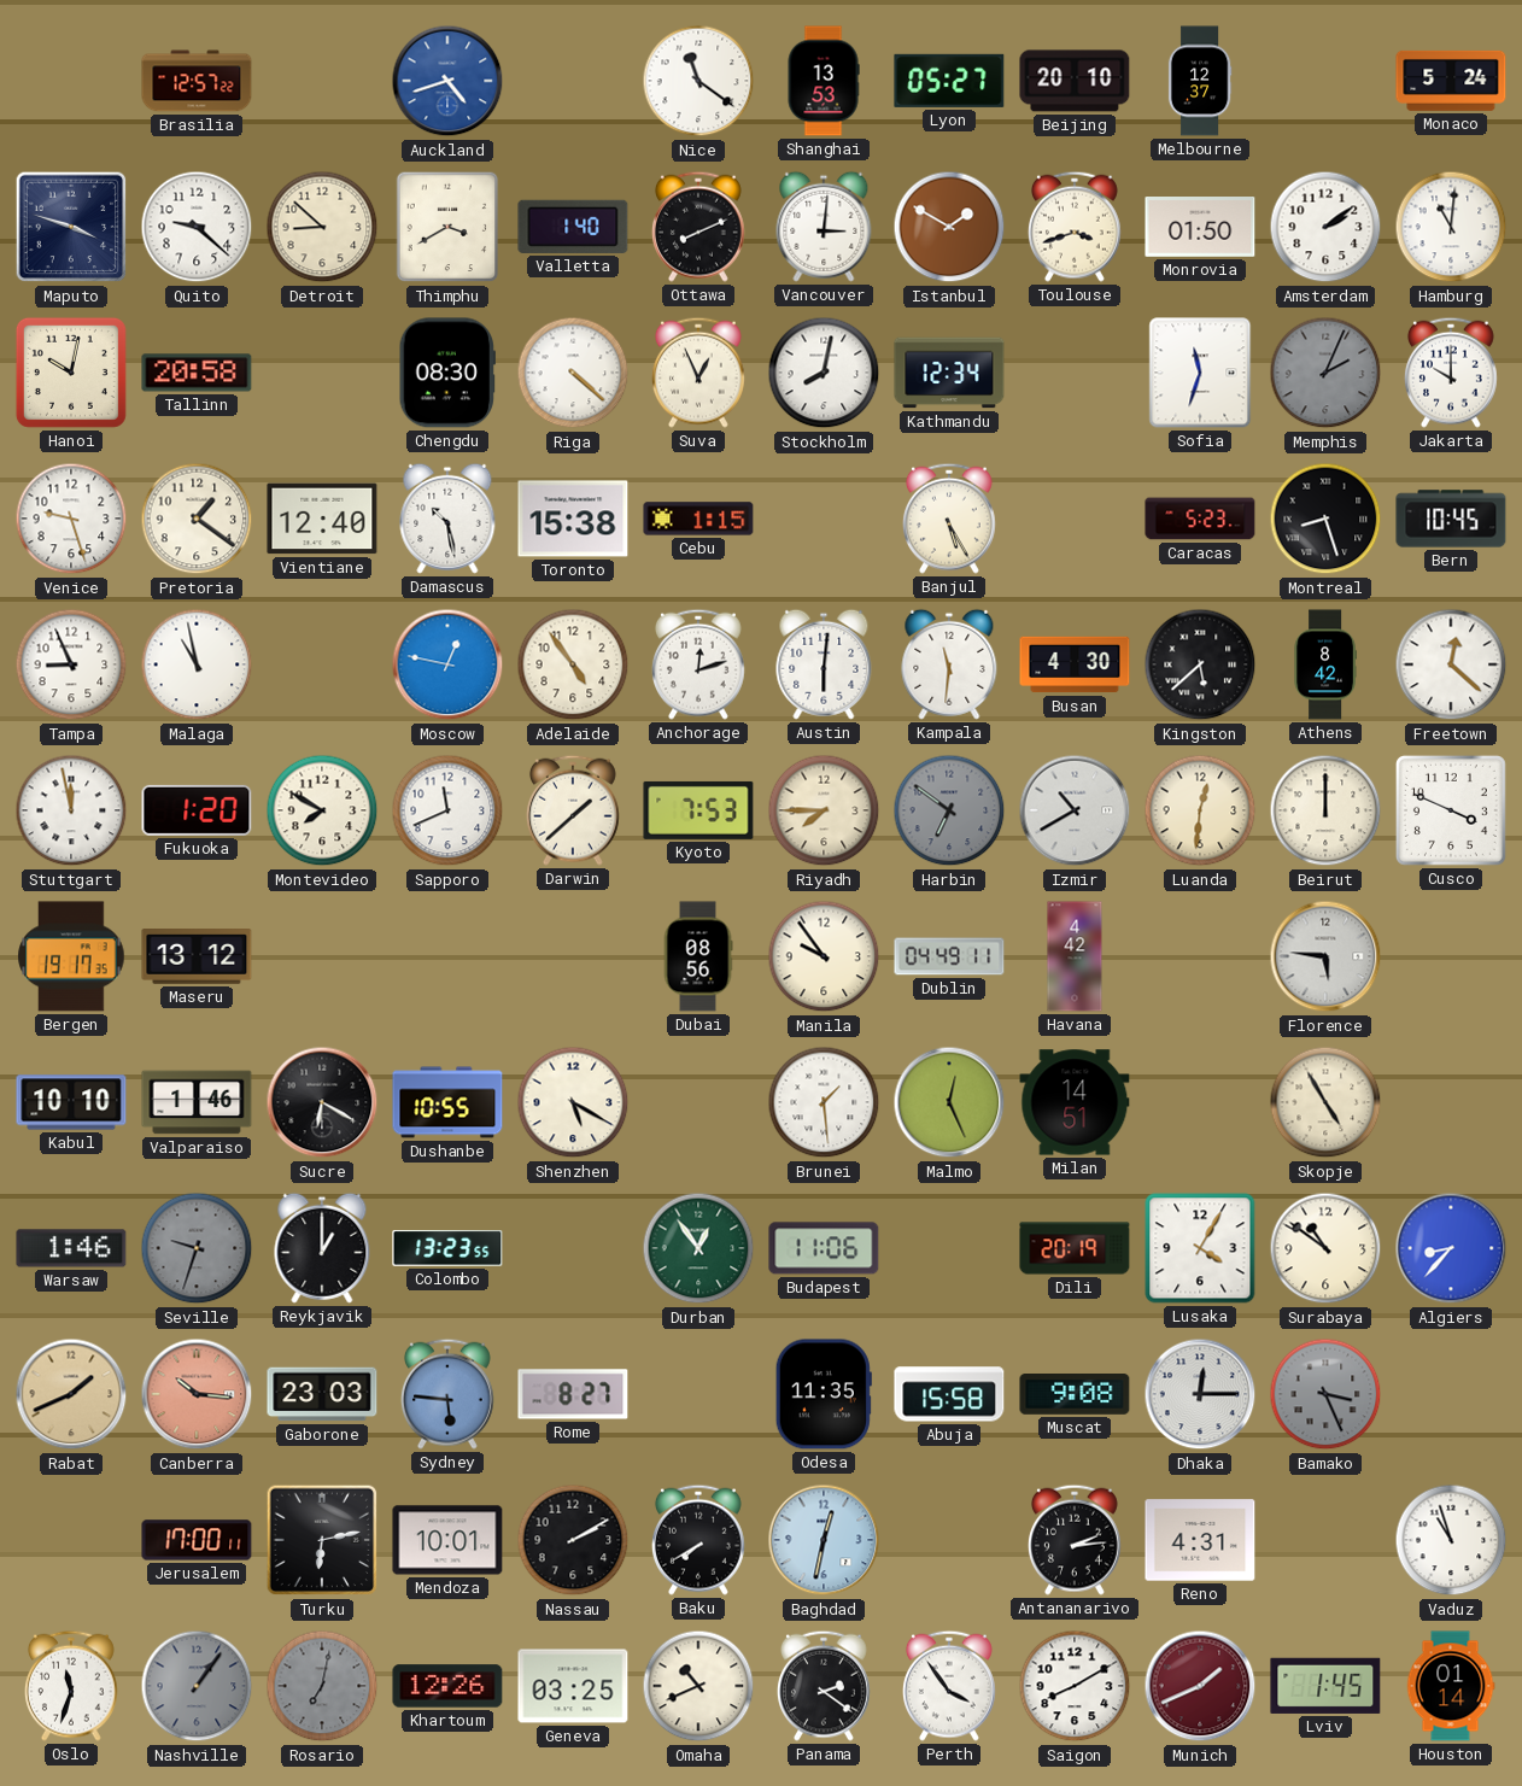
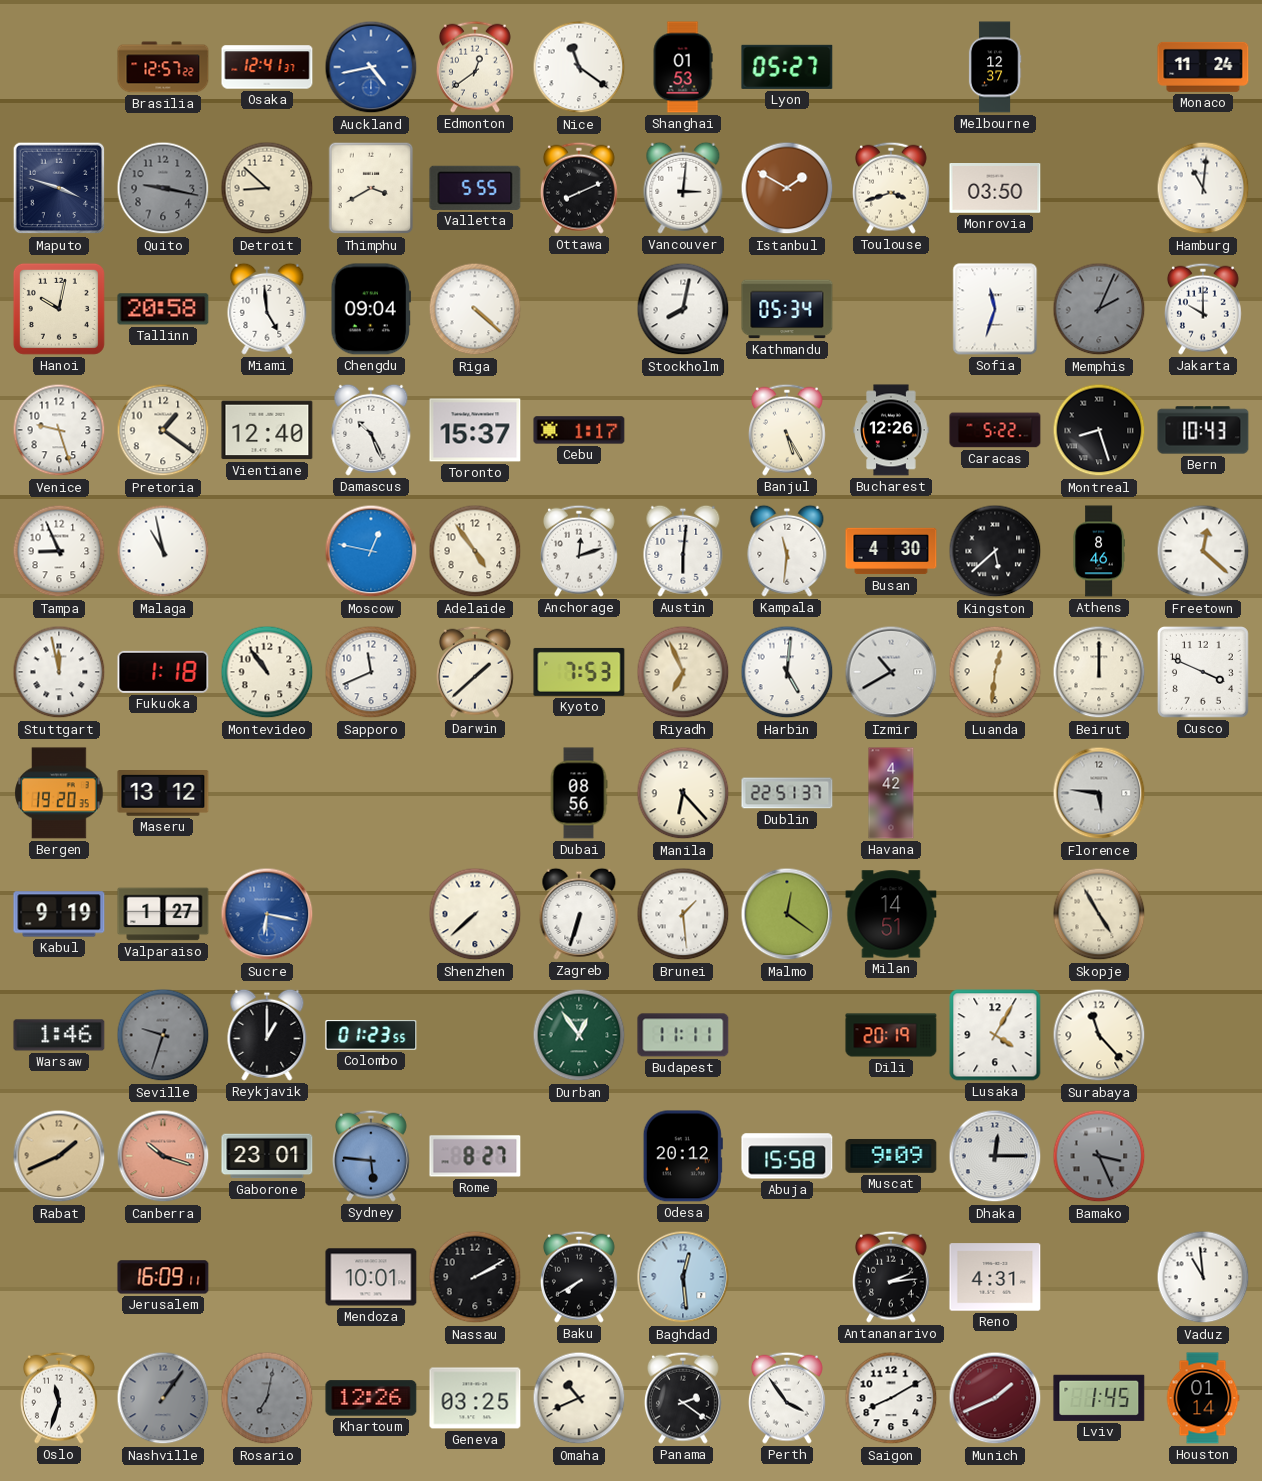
Osaka: none -> 12:41 (267, 67)
Auckland: 4:42 -> 4:43 (371, 67)
Edmonton: none -> 12:39 (475, 67)
Shanghai: 13:53 -> 01:53 (683, 67)
Beijing: 20:10 -> none (1075, 81)
Monaco: 5:24 -> 11:24 (1203, 67)
Quito: 9:22 -> 9:17 (163, 188)
Quito dial: white -> grey (163, 188)
Valletta: 1:40 -> 5:55 (475, 188)
Monrovia: 01:50 -> 03:50 (995, 189)
Amsterdam: 2:09 -> none (1325, 227)
Miami: none -> 4:59 (267, 309)
Chengdu: 08:30 -> 09:04 (371, 309)
Suva: 12:56 -> none (698, 373)
Kathmandu: 12:34 -> 05:34 (787, 309)
Damascus: 10:28 -> 10:26 (371, 430)
Toronto: 15:38 -> 15:37 (475, 430)
Cebu: 1:15 -> 1:17 (579, 430)
Bucharest: none -> 12:26 (891, 430)
Caracas: 5:23 -> 5:22 (995, 430)
Bern: 10:45 -> 10:43 (1203, 430)
Athens: 8:42 -> 8:46 (1099, 551)
Fukuoka: 1:20 -> 1:18 (163, 672)
Montevideo: 7:50 -> 10:54 (267, 672)
Riyadh: 7:45 -> 6:56 (683, 672)
Harbin: 6:51 -> 5:01 (787, 672)
Harbin dial: grey -> white (787, 672)
Bergen: 19:17 -> 19:20 (59, 793)
Manila: 9:54 -> 6:23 (683, 793)
Dublin: 04:49 -> 22:51 (787, 793)
Kabul: 10:10 -> 9:19 (59, 914)
Valparaiso: 1:46 -> 1:27 (163, 914)
Sucre: 6:20 -> 6:17 (267, 914)
Sucre dial: black -> blue (267, 914)
Dushanbe: 10:55 -> none (447, 1102)
Shenzhen: 5:20 -> 7:38 (475, 914)
Zagreb: none -> 6:33 (579, 914)
Malmo: 12:26 -> 12:21 (787, 914)
Colombo: 13:23 -> 01:23 (371, 1035)
Budapest: 11:06 -> 11:11 (683, 1035)
Surabaya: 10:51 -> 11:23 (1099, 1035)
Algiers: 8:37 -> none (1451, 1248)
Canberra: 10:16 -> 10:18 (163, 1156)
Gaborone: 23:03 -> 23:01 (267, 1156)
Odesa: 11:35 -> 20:12 (683, 1156)
Muscat: 9:08 -> 9:09 (891, 1157)
Jerusalem: 17:00 -> 16:09 (163, 1277)
Turku: 6:13 -> none (322, 1540)
Baghdad: 12:32 -> 12:29 (683, 1277)
Vaduz: 10:57 -> 10:59 (1203, 1277)
